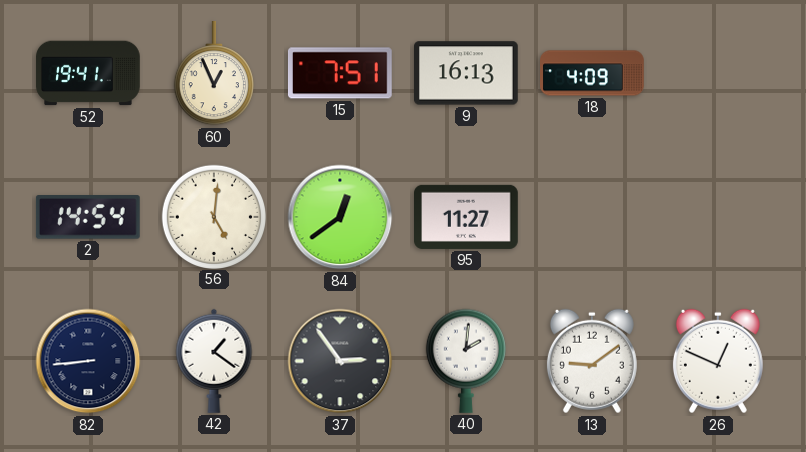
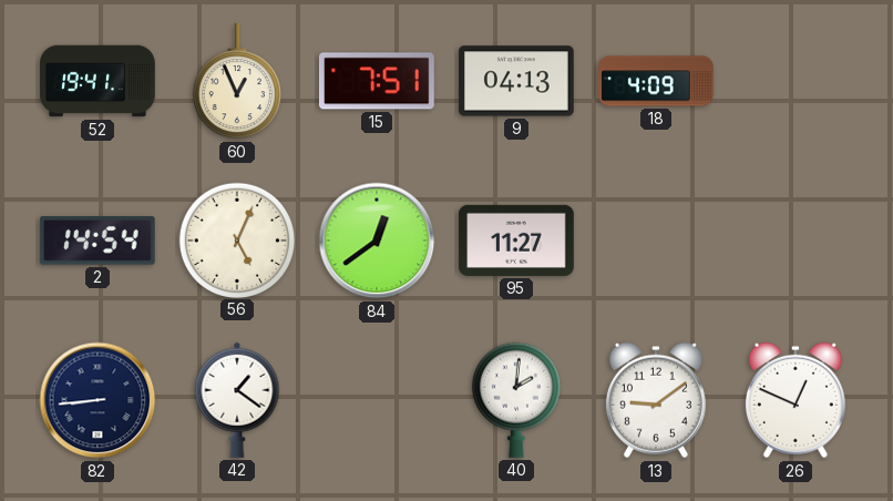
9: 16:13 -> 04:13 (517, 81)
56: 5:01 -> 5:04 (236, 239)
37: 2:54 -> none (340, 361)
